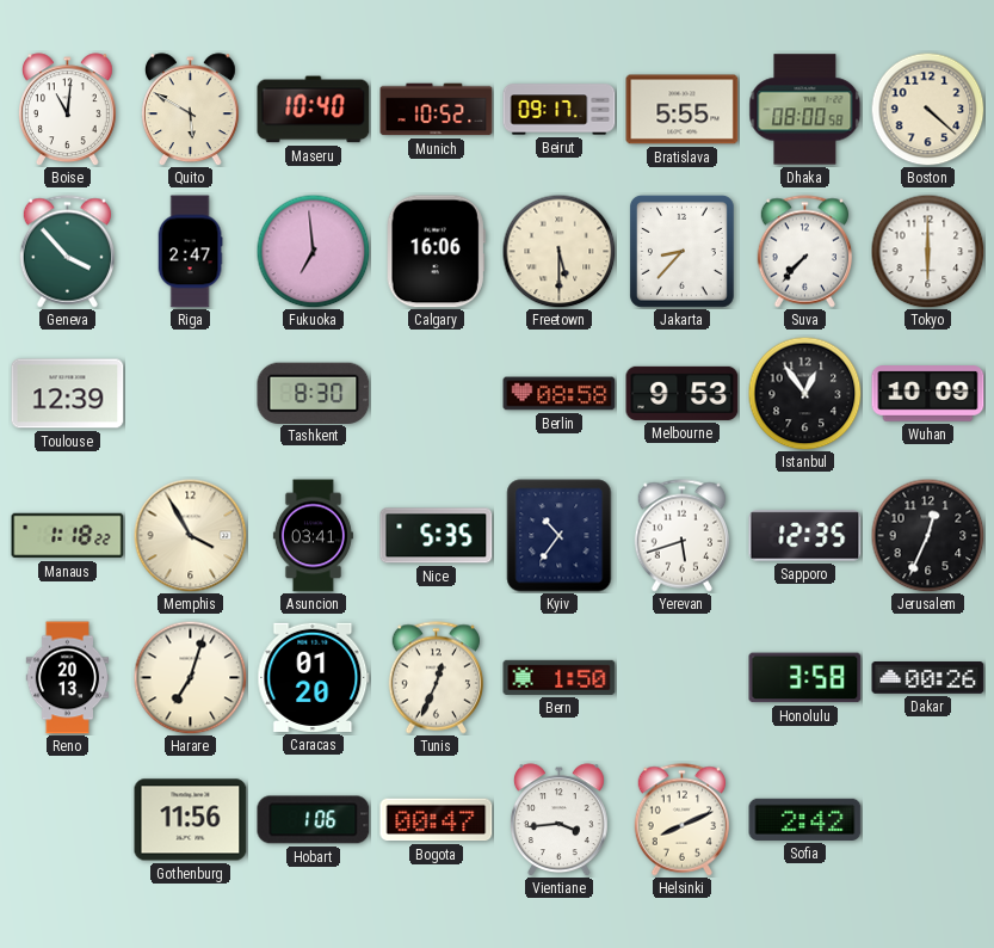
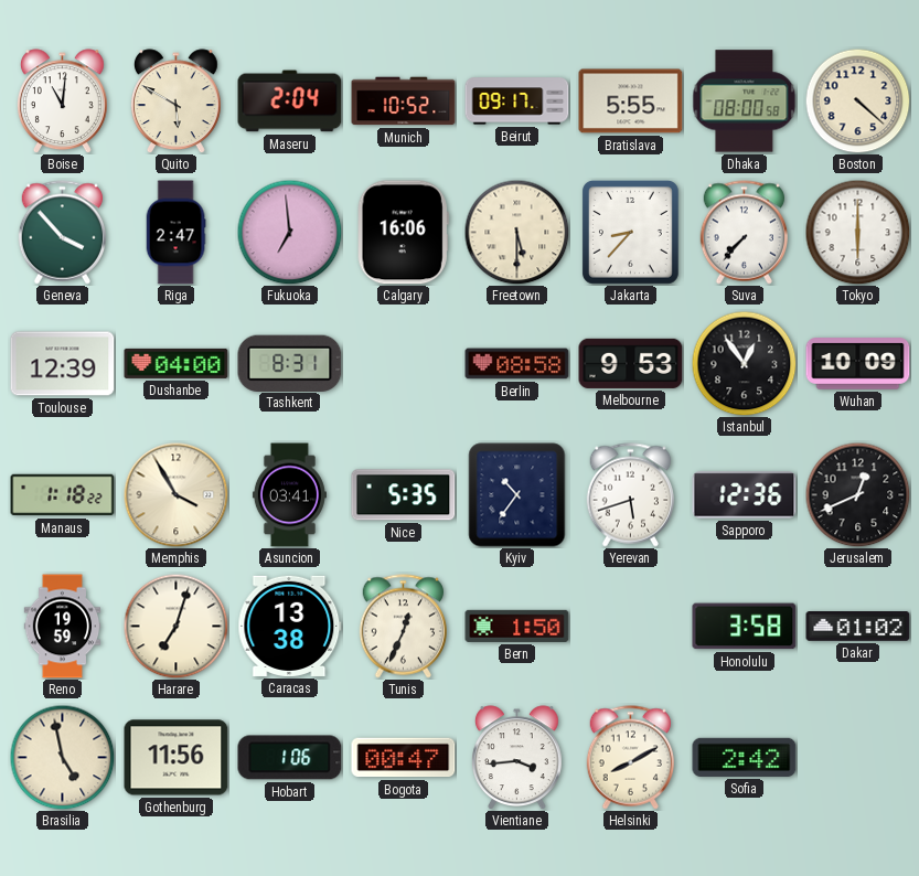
Maseru: 10:40 -> 2:04 (290, 102)
Dushanbe: none -> 04:00 (177, 363)
Tashkent: 8:30 -> 8:31 (290, 363)
Sapporo: 12:35 -> 12:36 (745, 495)
Jerusalem: 12:34 -> 12:41 (857, 494)
Reno: 20:13 -> 19:59 (63, 627)
Caracas: 01:20 -> 13:38 (290, 626)
Dakar: 00:26 -> 01:02 (858, 627)
Brasilia: none -> 4:58 (62, 757)
Helsinki: 8:11 -> 8:10 (630, 758)
